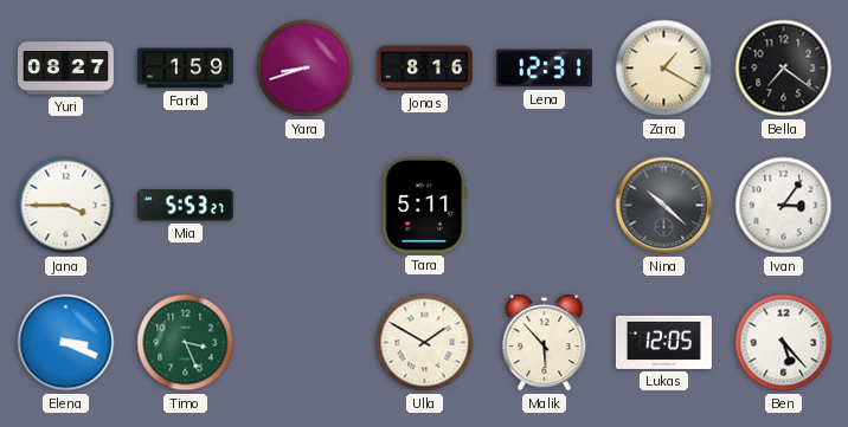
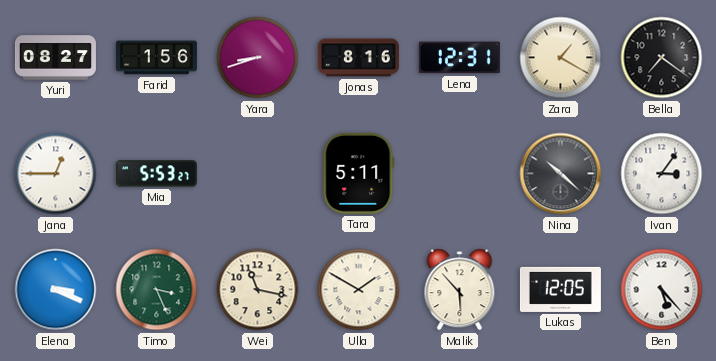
Farid: 1:59 -> 1:56 (156, 58)
Jana: 3:45 -> 12:45 (56, 174)
Wei: none -> 11:17 (258, 290)
